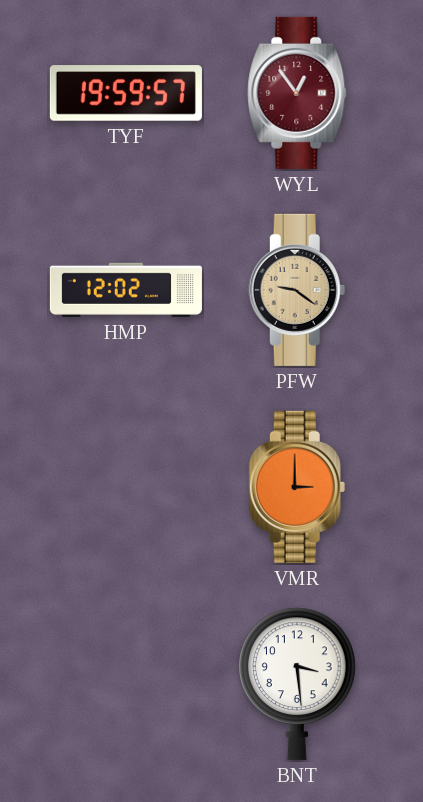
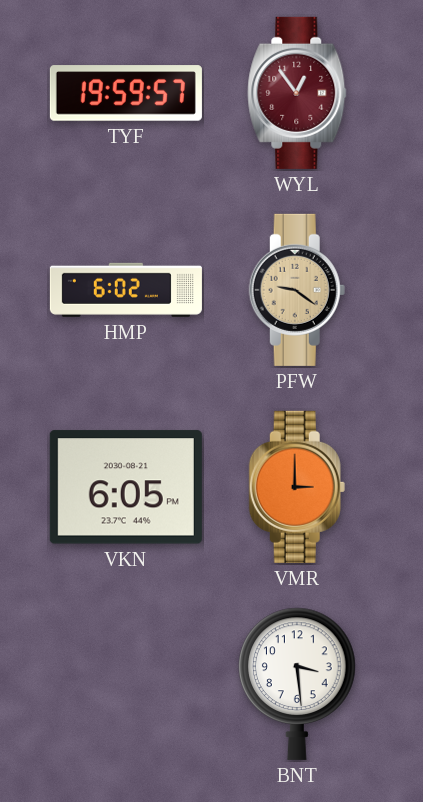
HMP: 12:02 -> 6:02 (126, 290)
VKN: none -> 6:05 (126, 487)
